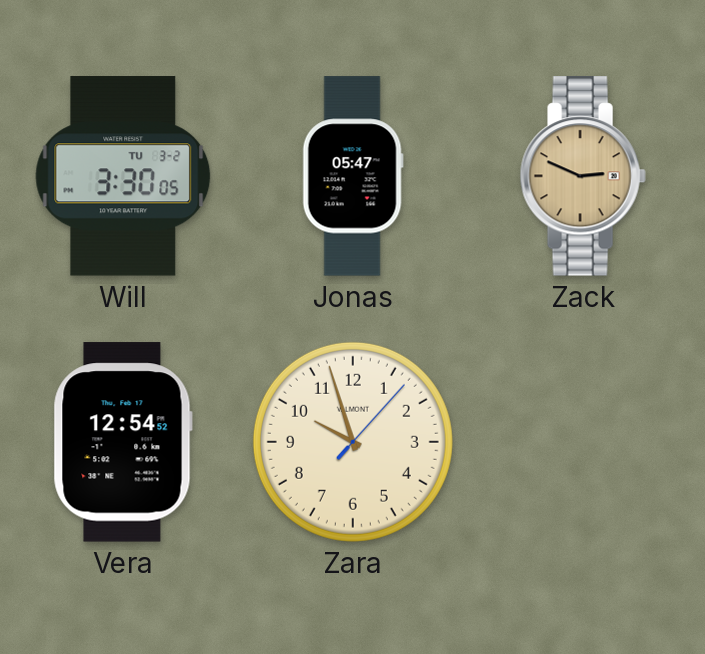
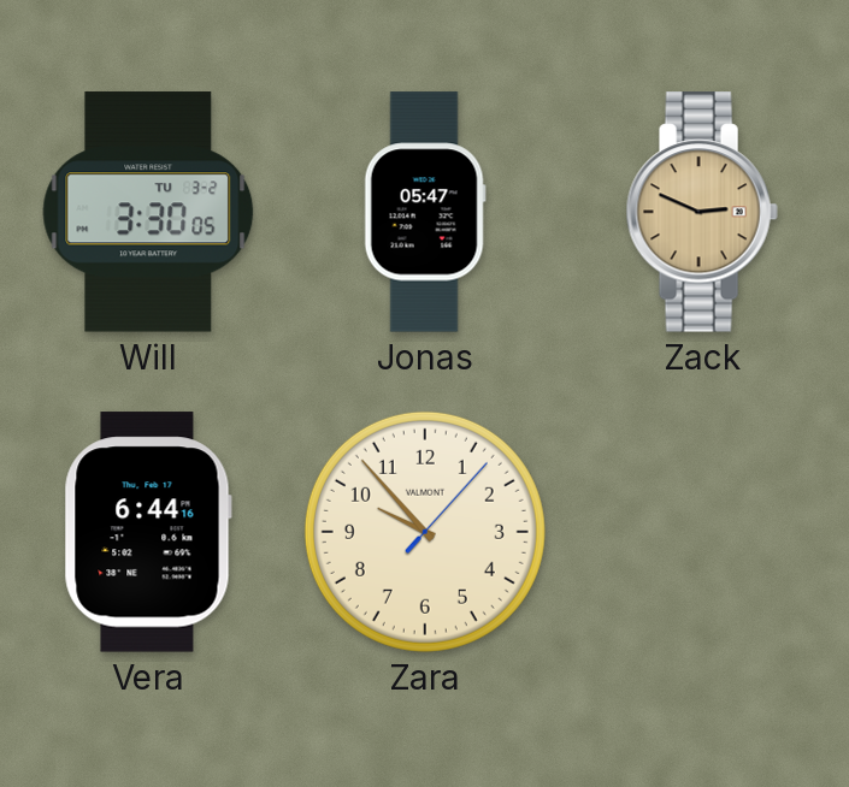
Vera: 12:54 -> 6:44 (148, 532)
Zara: 9:57 -> 9:53 (425, 532)
